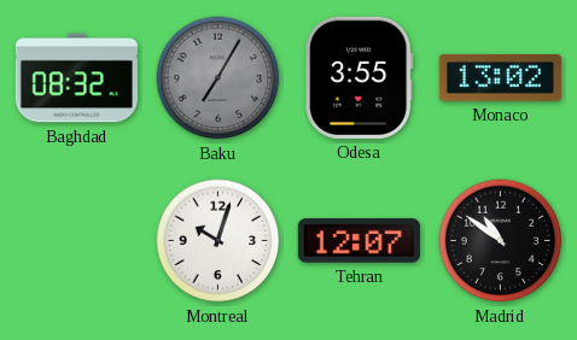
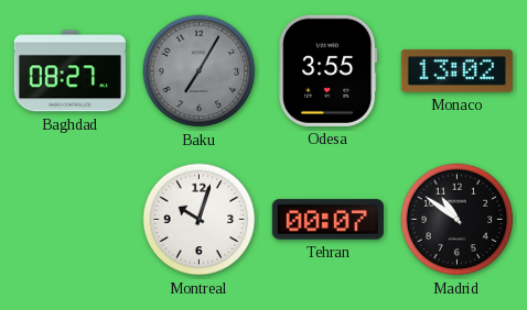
Baghdad: 08:32 -> 08:27 (69, 71)
Tehran: 12:07 -> 00:07 (327, 220)
